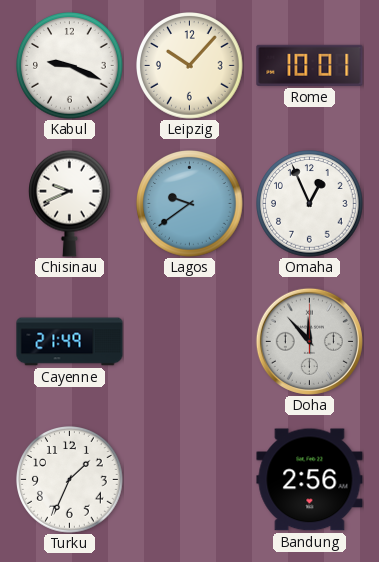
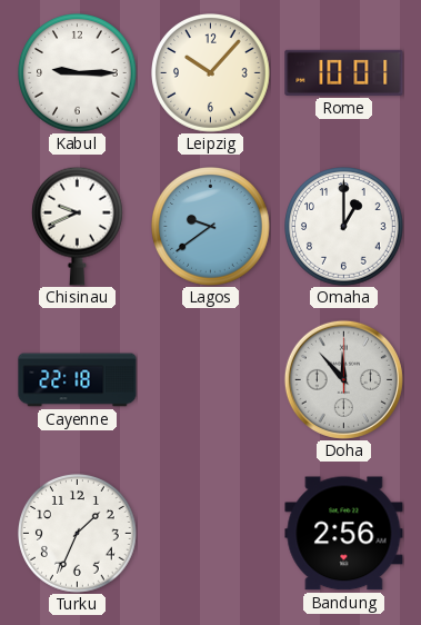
Kabul: 9:19 -> 9:15 (78, 73)
Omaha: 12:56 -> 1:00 (344, 227)
Cayenne: 21:49 -> 22:18 (78, 380)
